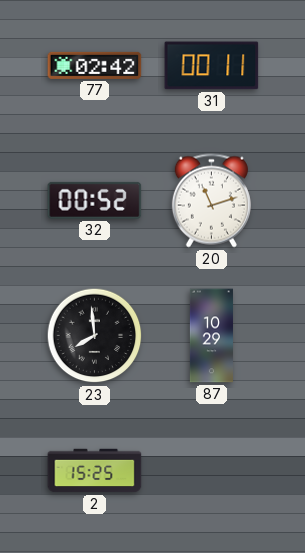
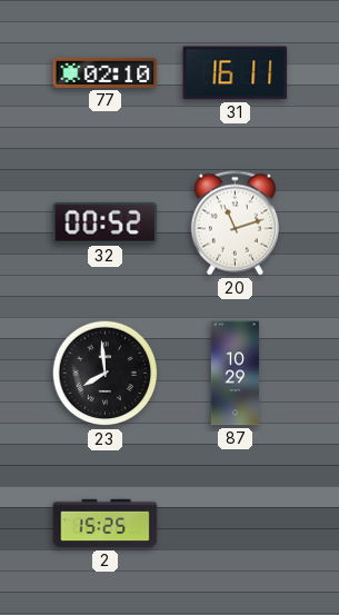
77: 02:42 -> 02:10 (106, 72)
31: 00:11 -> 16:11 (236, 73)
